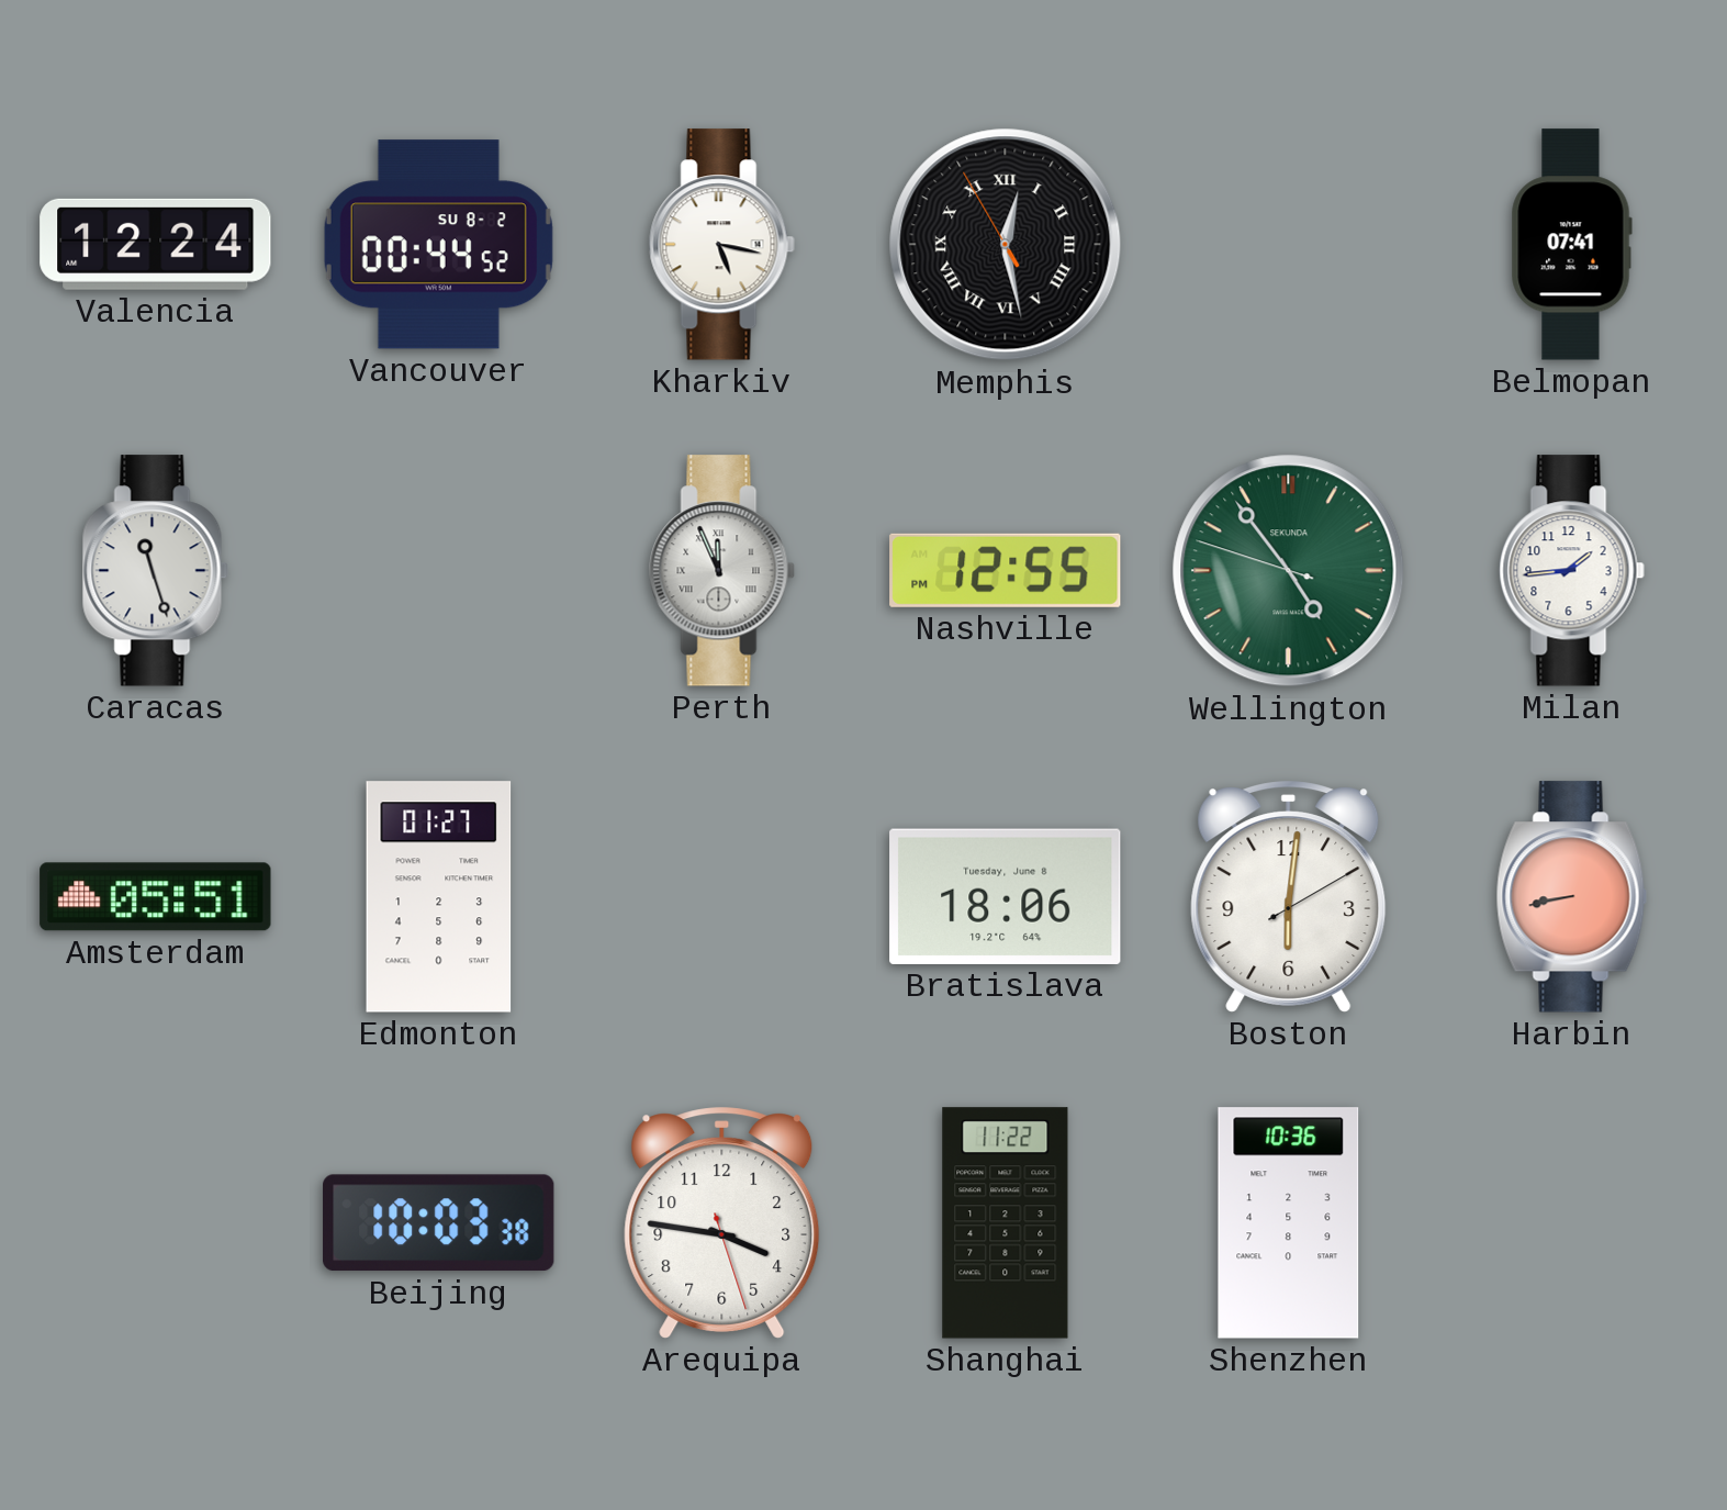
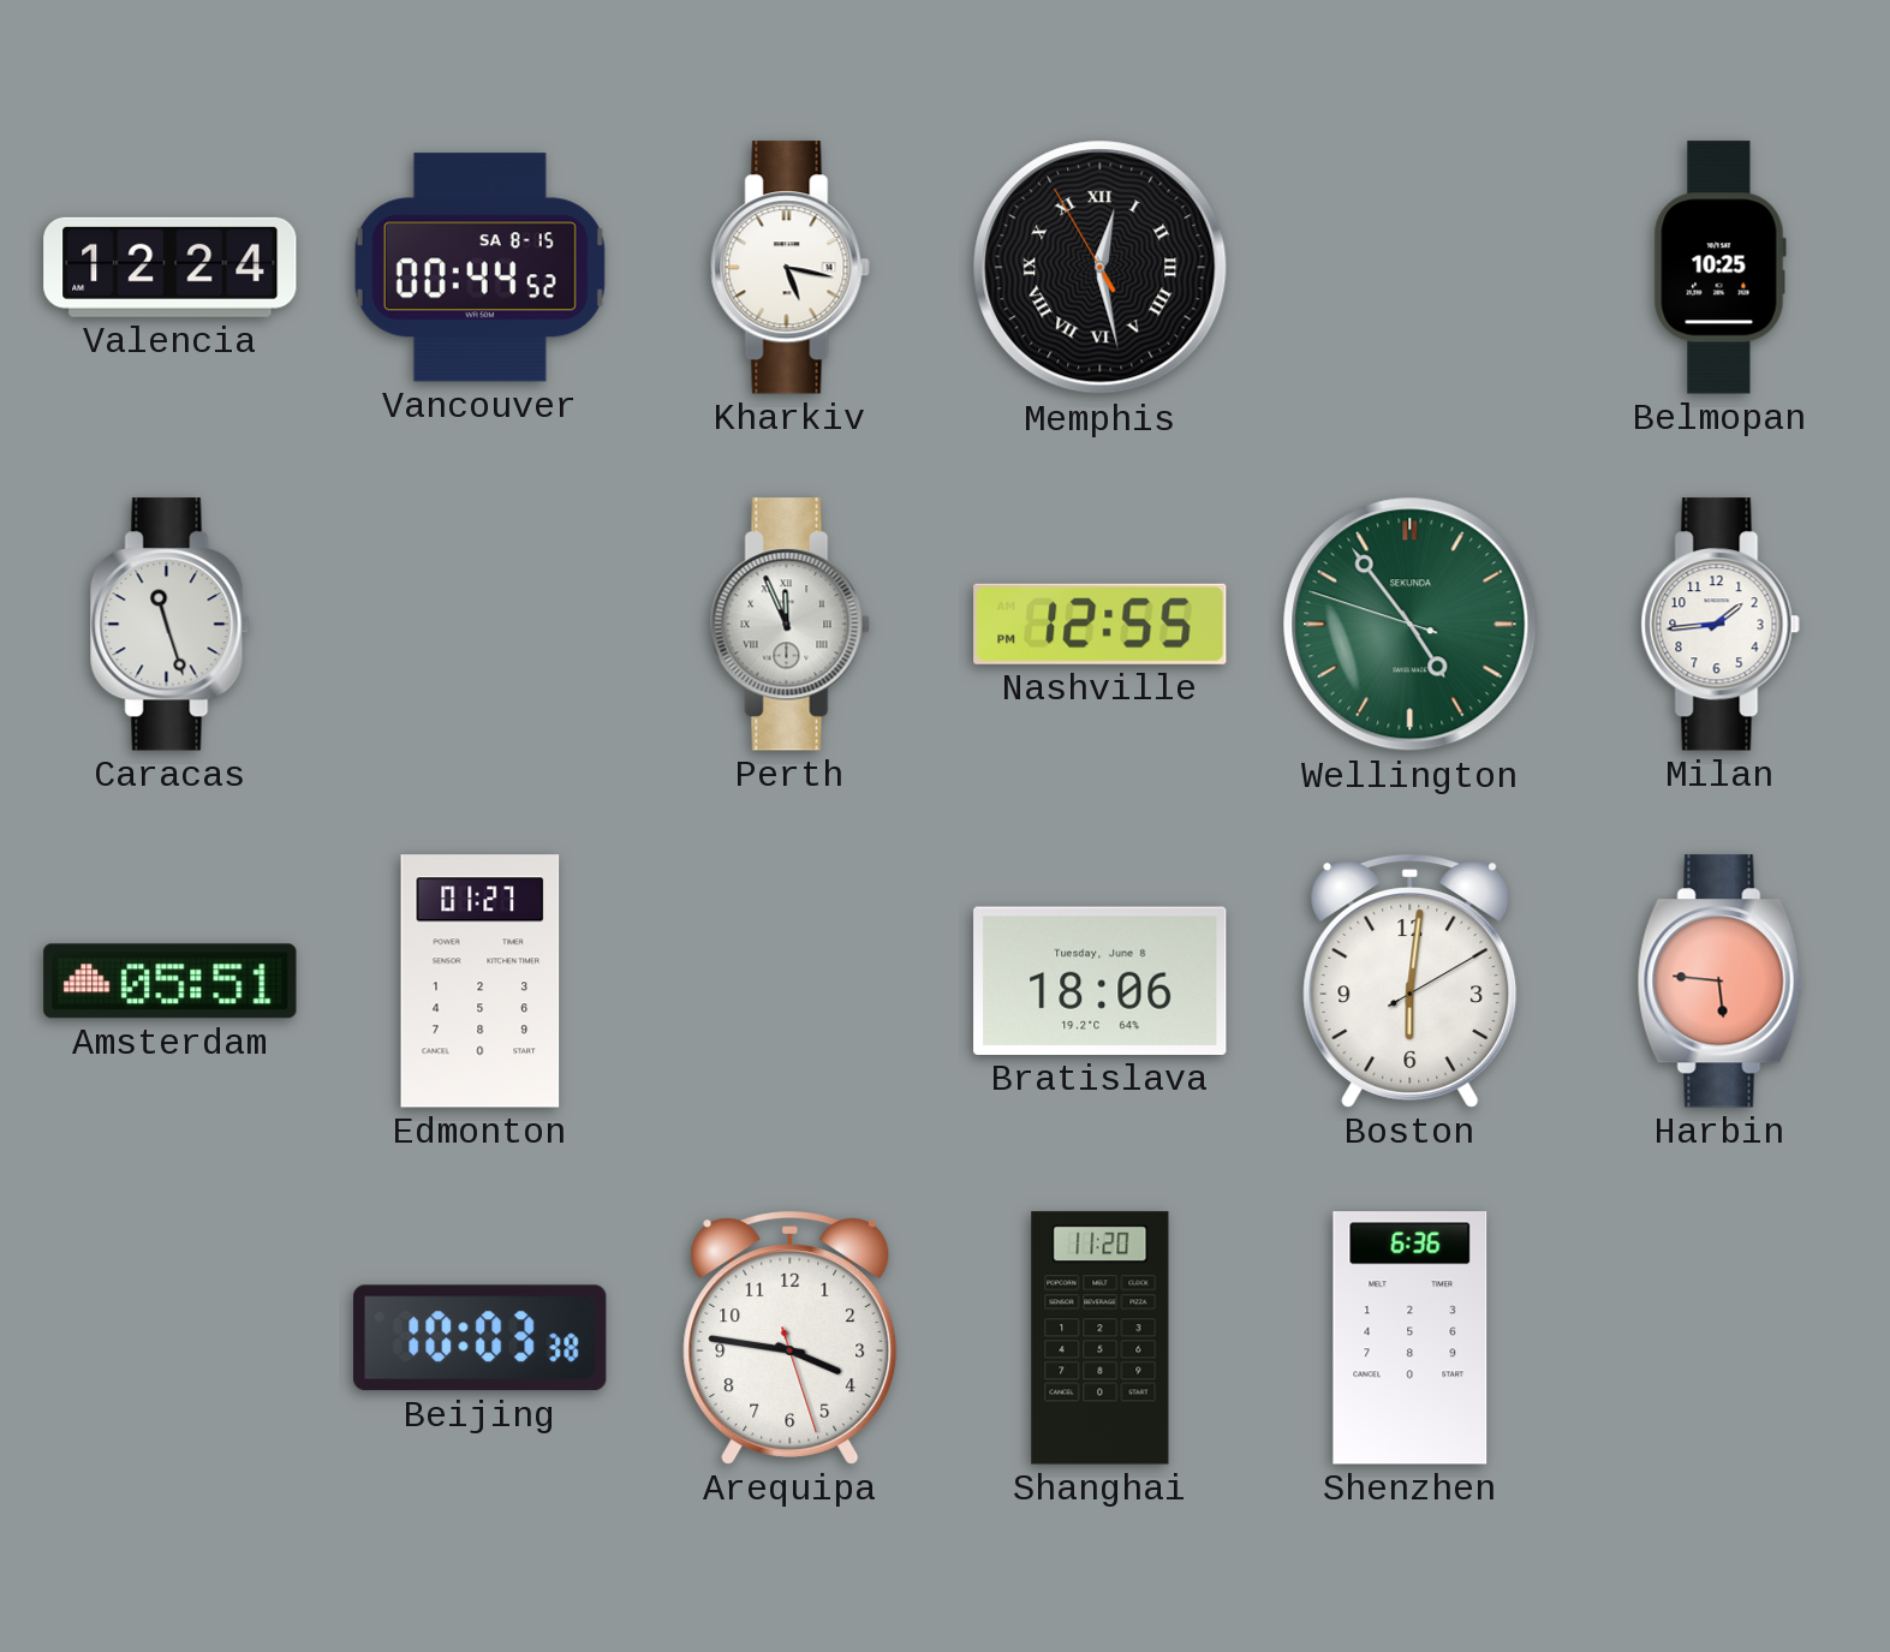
Vancouver date: SU 8-2 -> SA 8-15 (479, 268)
Belmopan: 07:41 -> 10:25 (1719, 268)
Harbin: 8:43 -> 5:46 (1719, 982)
Shanghai: 11:22 -> 11:20 (1101, 1338)
Shenzhen: 10:36 -> 6:36 (1411, 1338)
